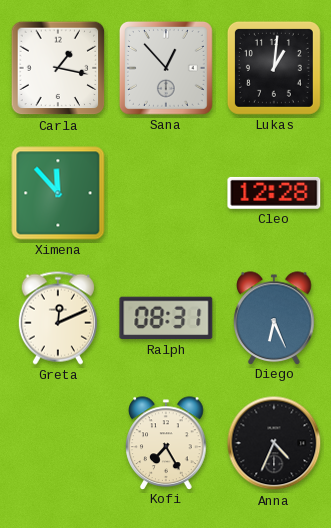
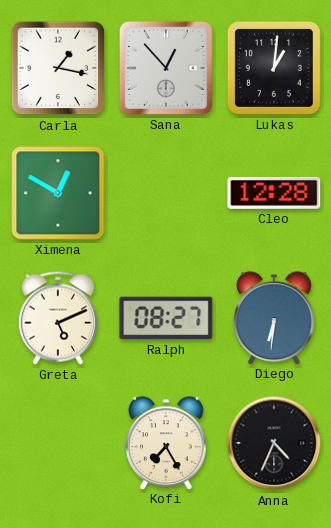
Ximena: 11:53 -> 12:50 (58, 193)
Greta: 12:11 -> 5:11 (58, 318)
Ralph: 08:31 -> 08:27 (166, 318)
Diego: 6:26 -> 6:31 (274, 318)
